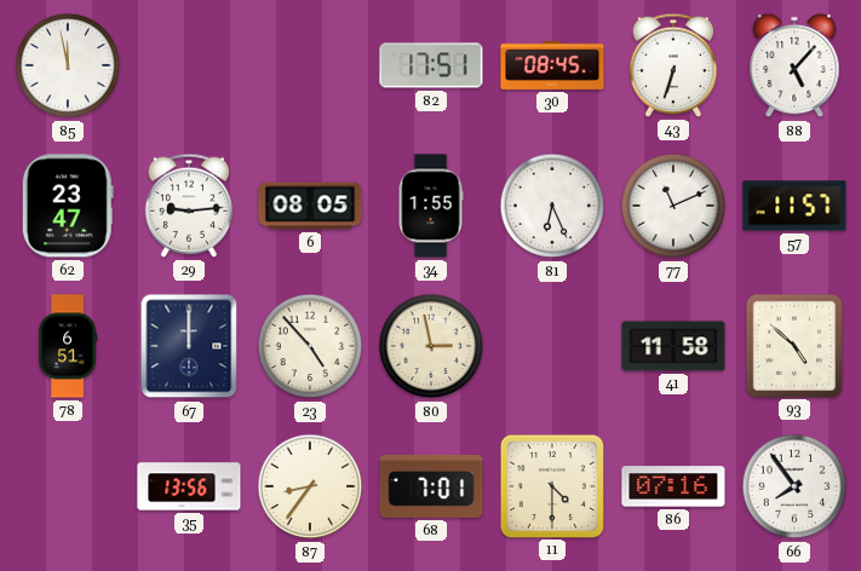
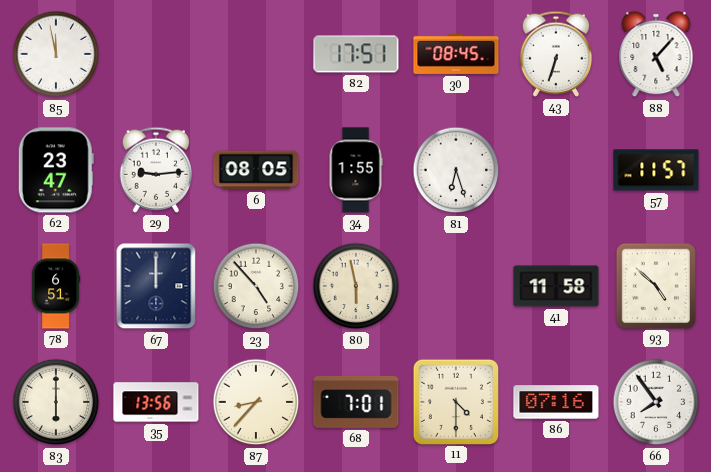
81: 6:26 -> 6:27 (456, 170)
77: 11:11 -> none (673, 206)
80: 2:58 -> 5:58 (356, 286)
83: none -> 6:00 (56, 402)
87: 8:36 -> 8:37 (256, 402)
